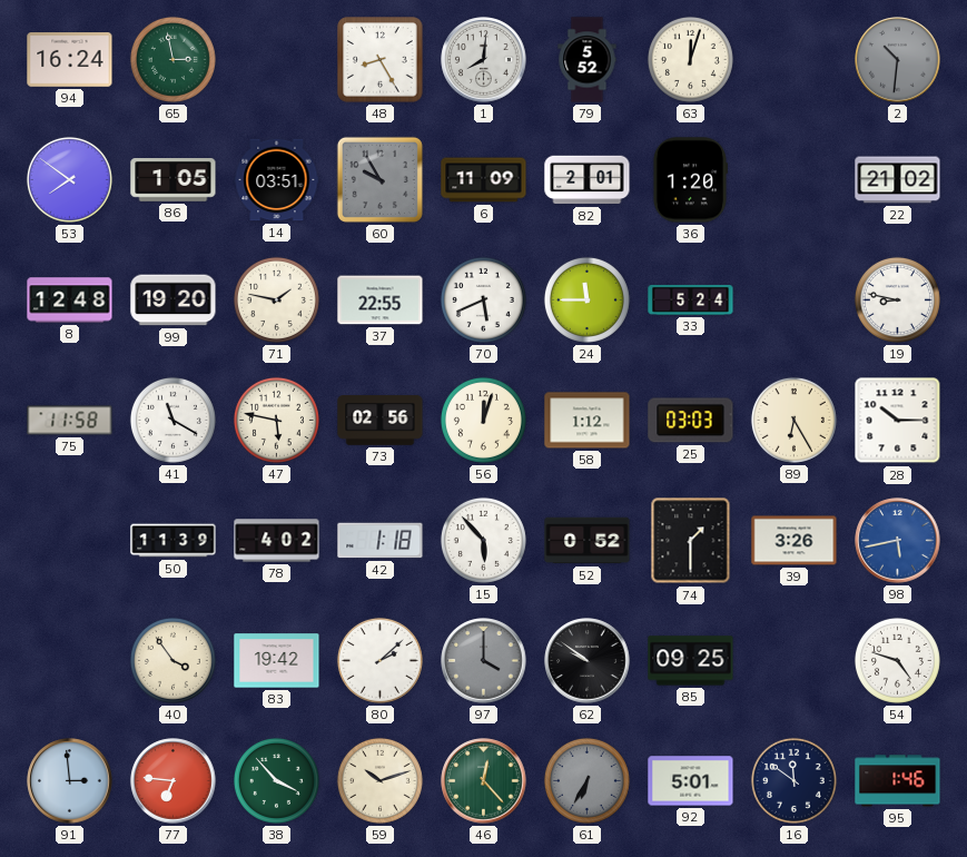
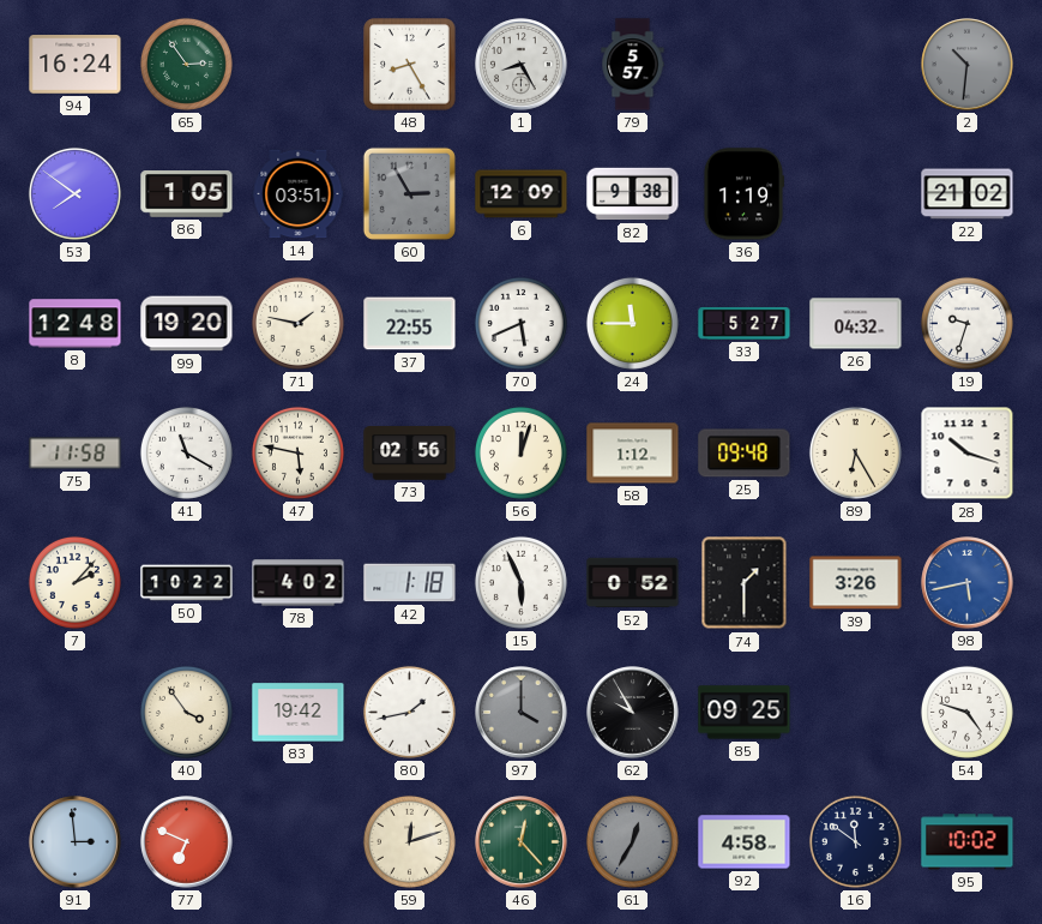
65: 2:58 -> 2:54 (186, 64)
1: 8:01 -> 8:25 (522, 65)
79: 5:52 -> 5:57 (633, 65)
63: 12:03 -> none (690, 59)
60: 9:55 -> 2:55 (409, 193)
6: 11:09 -> 12:09 (522, 194)
82: 2:01 -> 9:38 (633, 194)
36: 1:20 -> 1:19 (743, 194)
33: 5:24 -> 5:27 (745, 323)
26: none -> 04:32 (856, 324)
19: 8:47 -> 9:33 (966, 323)
25: 03:03 -> 09:48 (745, 454)
28: 10:15 -> 10:18 (968, 454)
7: none -> 2:07 (74, 582)
50: 11:39 -> 10:22 (187, 583)
15: 5:53 -> 5:56 (520, 582)
80: 2:08 -> 1:43 (409, 712)
62: 9:51 -> 9:55 (633, 713)
77: 6:46 -> 6:49 (187, 842)
38: 3:53 -> none (276, 780)
59: 10:12 -> 12:12 (409, 841)
61: 6:35 -> 12:35 (632, 841)
92: 5:01 -> 4:58 (745, 842)
95: 1:46 -> 10:02 (968, 842)
